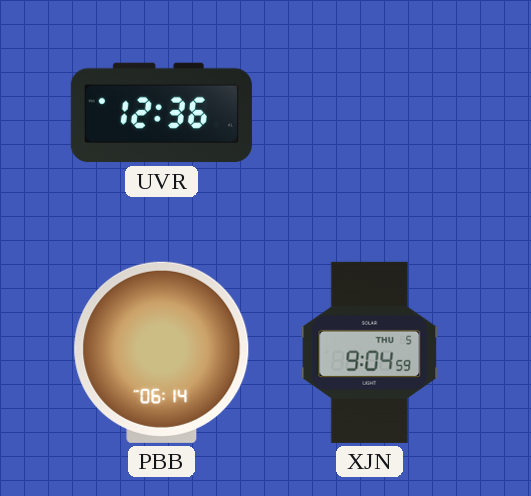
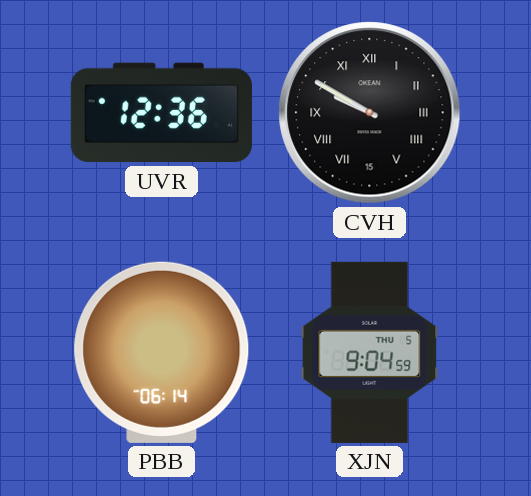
CVH: none -> 9:50 (370, 113)
